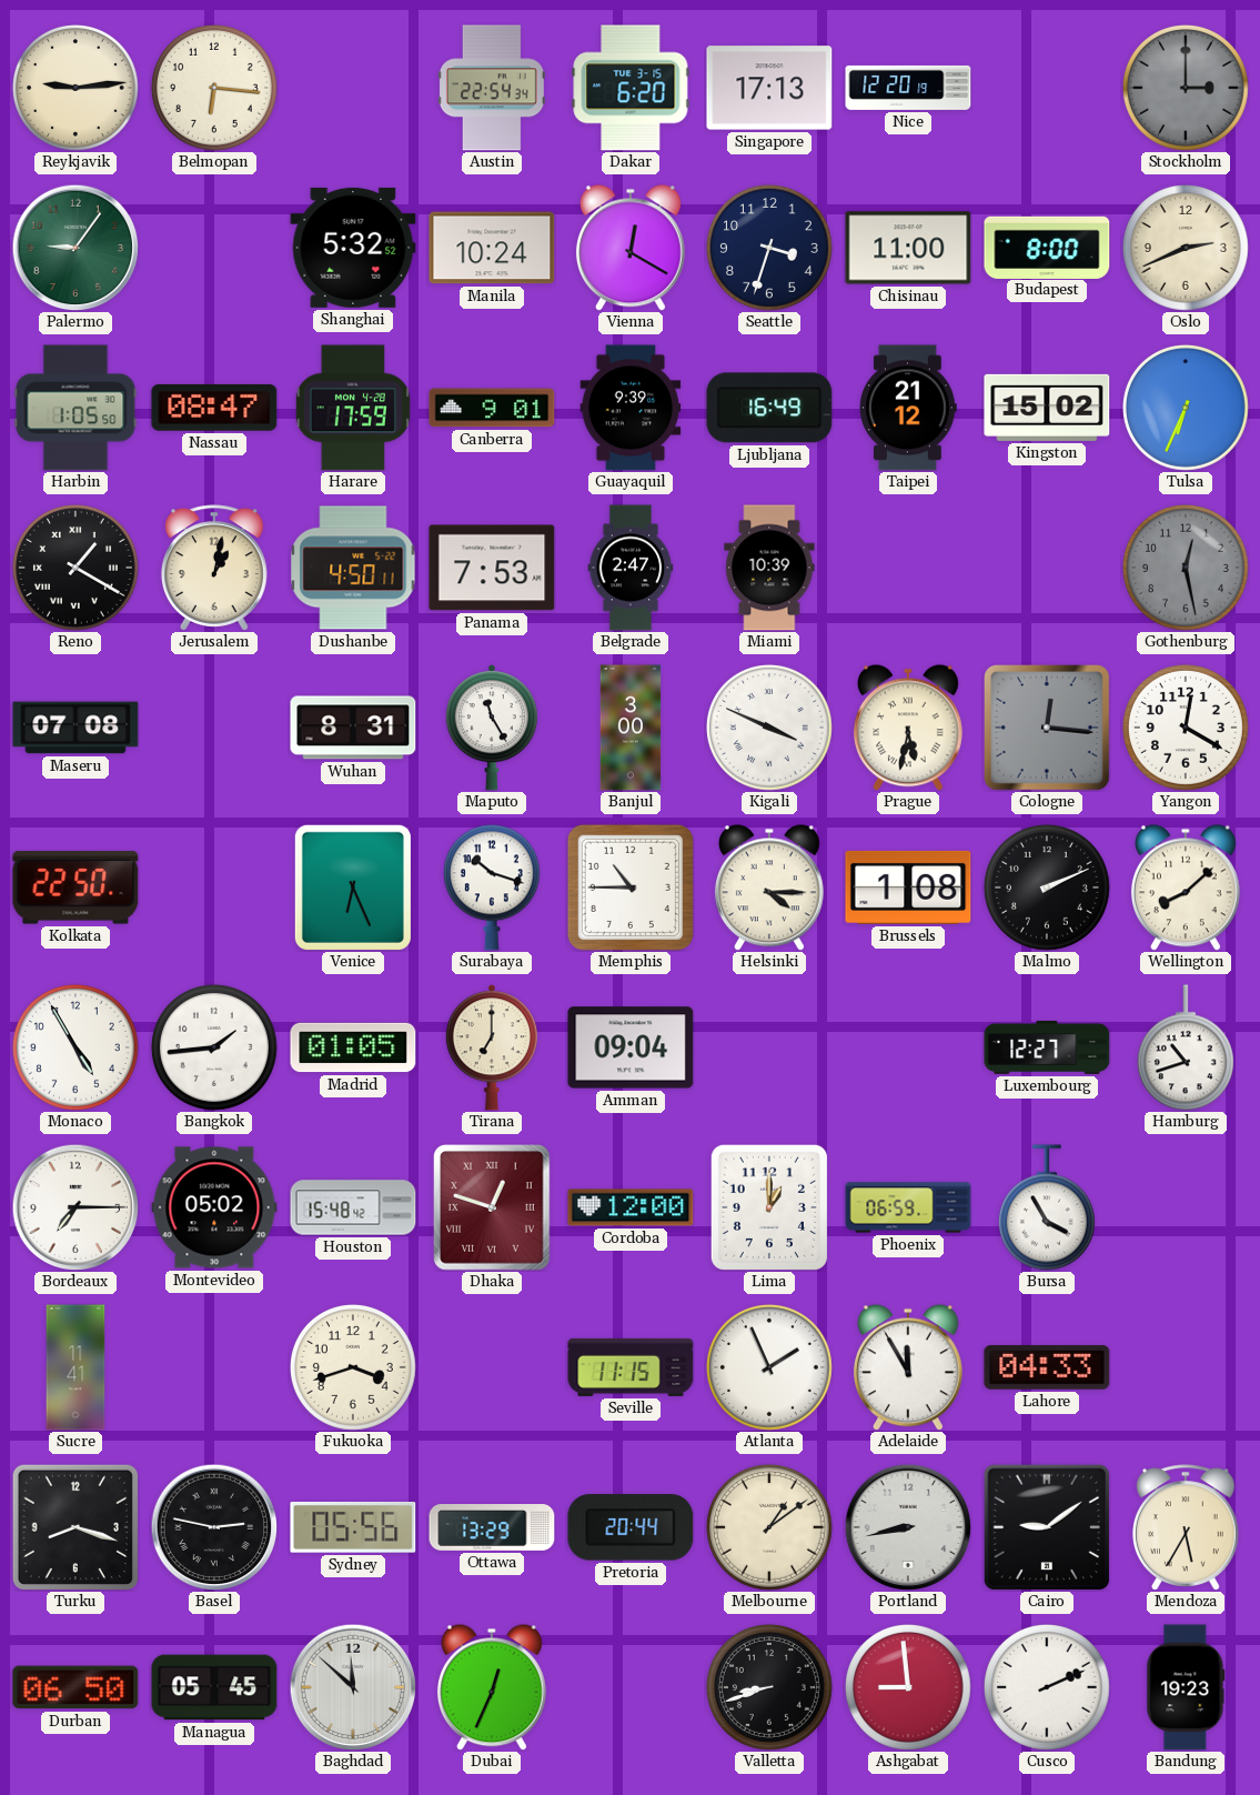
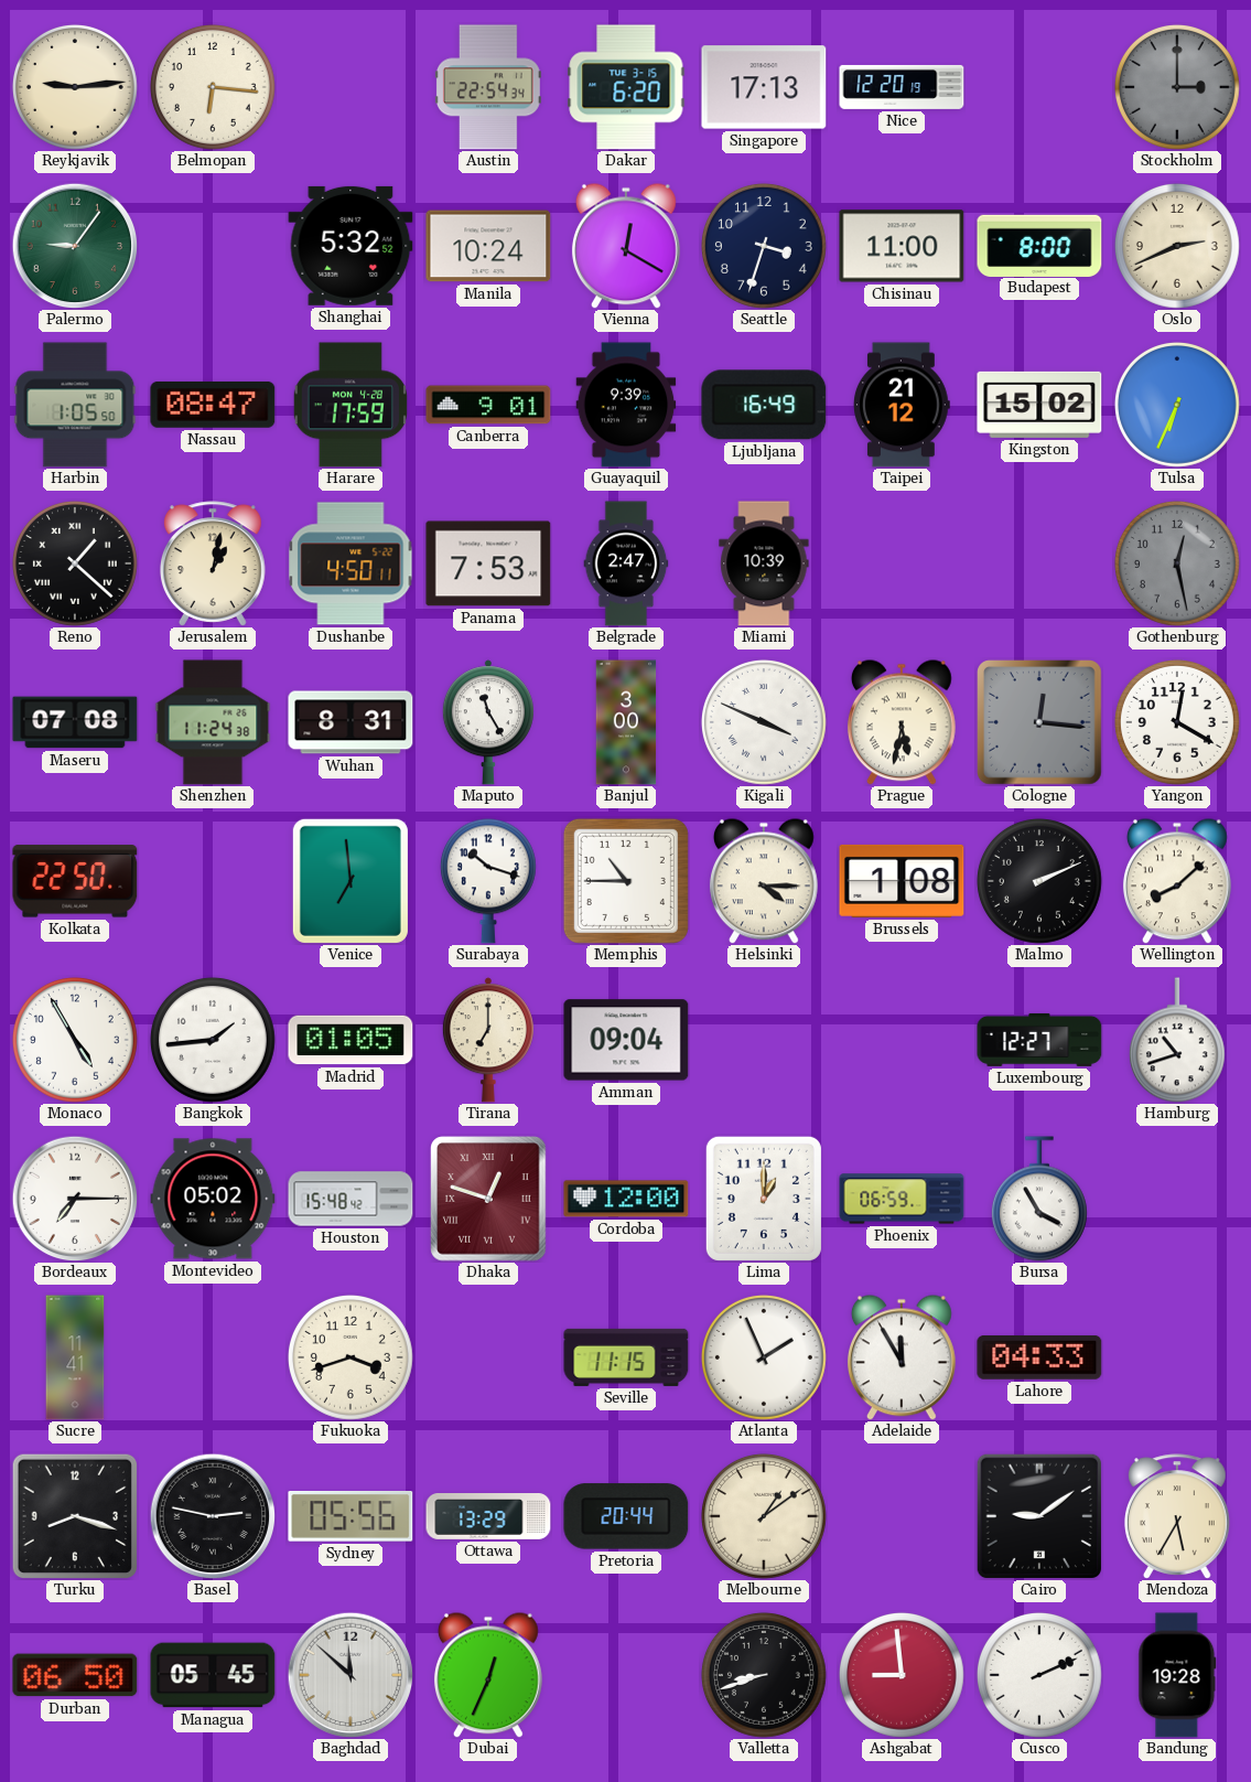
Reno: 1:20 -> 1:22 (75, 563)
Shenzhen: none -> 11:24 (213, 722)
Venice: 6:26 -> 6:59 (351, 881)
Portland: 8:43 -> none (908, 1527)
Bandung: 19:23 -> 19:28 (1177, 1675)
